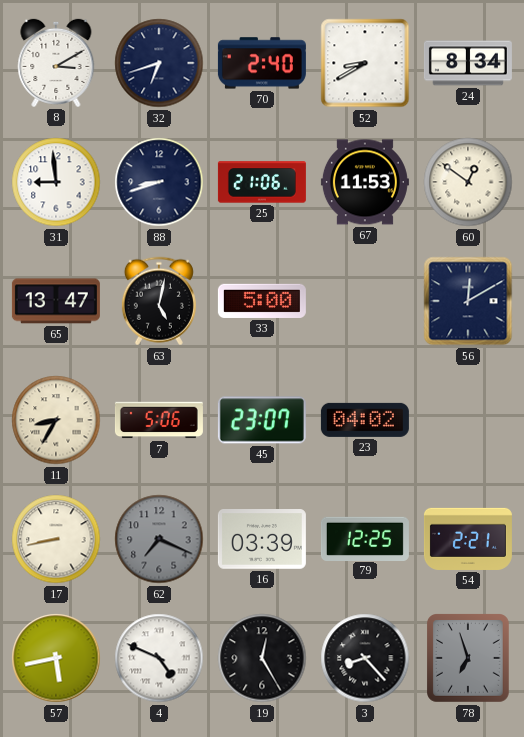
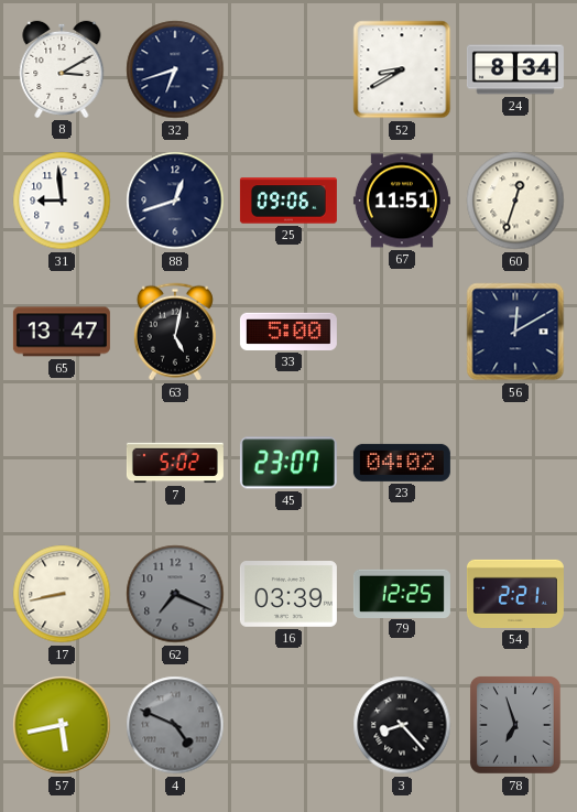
70: 2:40 -> none (262, 63)
88: 8:42 -> 12:42 (175, 201)
25: 21:06 -> 09:06 (288, 201)
67: 11:53 -> 11:51 (402, 201)
60: 12:51 -> 12:33 (515, 201)
11: 8:35 -> none (56, 420)
7: 5:06 -> 5:02 (175, 463)
4 dial: white -> grey (175, 725)
19: 12:25 -> none (262, 658)
